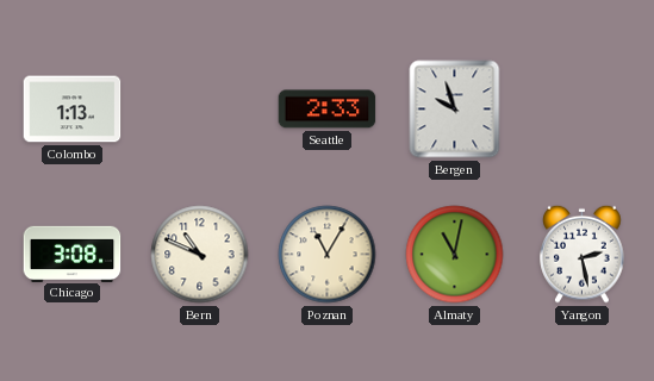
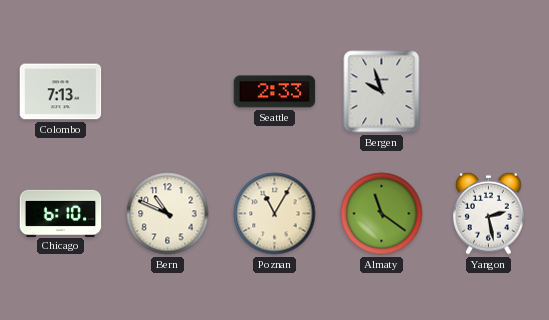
Colombo: 1:13 -> 7:13 (61, 92)
Chicago: 3:08 -> 6:10 (61, 213)
Almaty: 11:02 -> 11:21 (382, 214)
